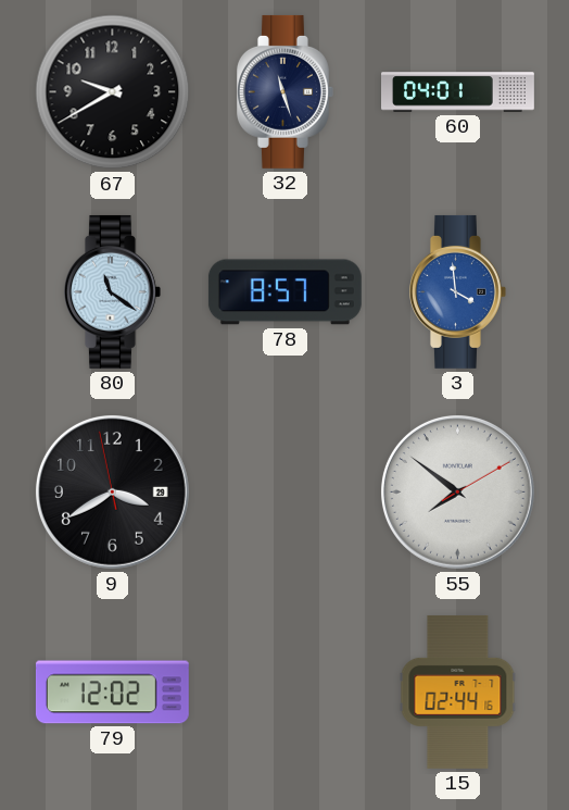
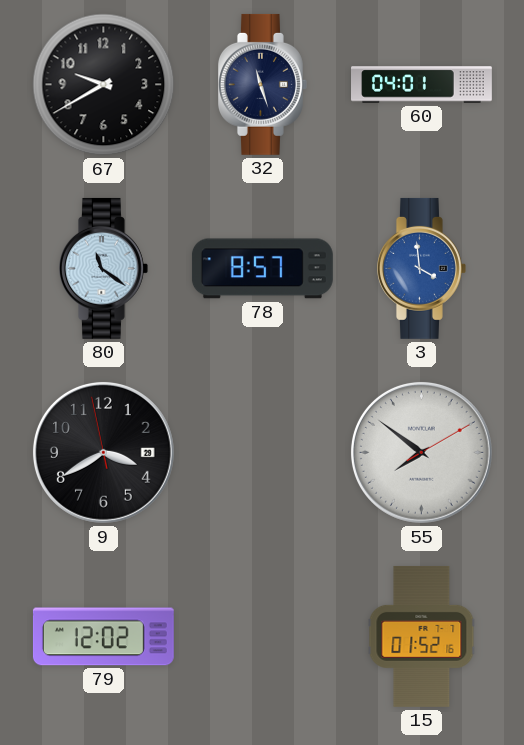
15: 02:44 -> 01:52 (422, 636)
